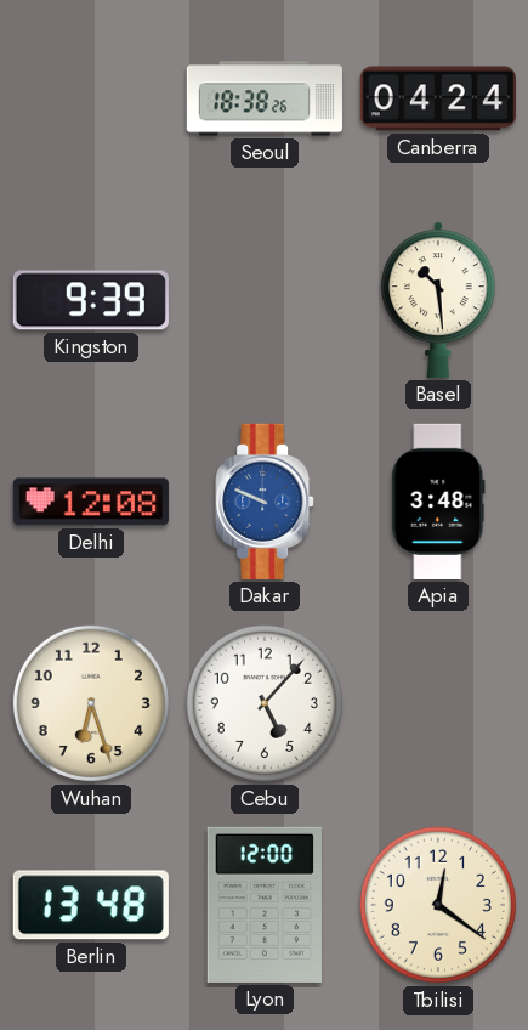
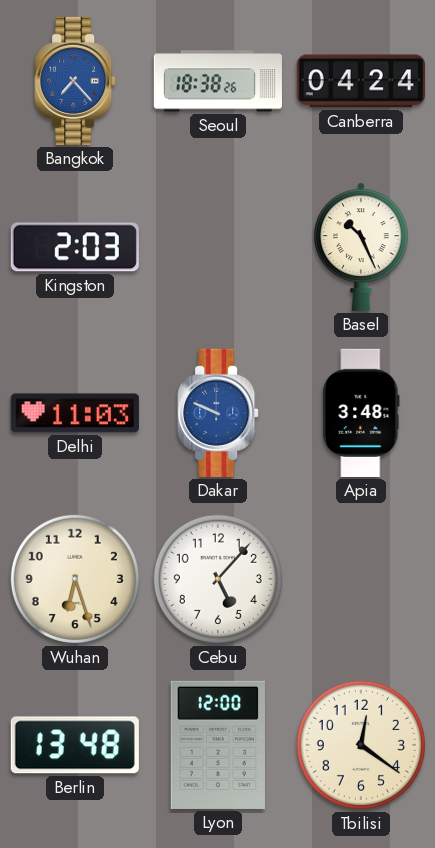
Bangkok: none -> 7:23 (75, 81)
Kingston: 9:39 -> 2:03 (75, 247)
Basel: 10:29 -> 10:26 (362, 247)
Delhi: 12:08 -> 11:03 (75, 413)
